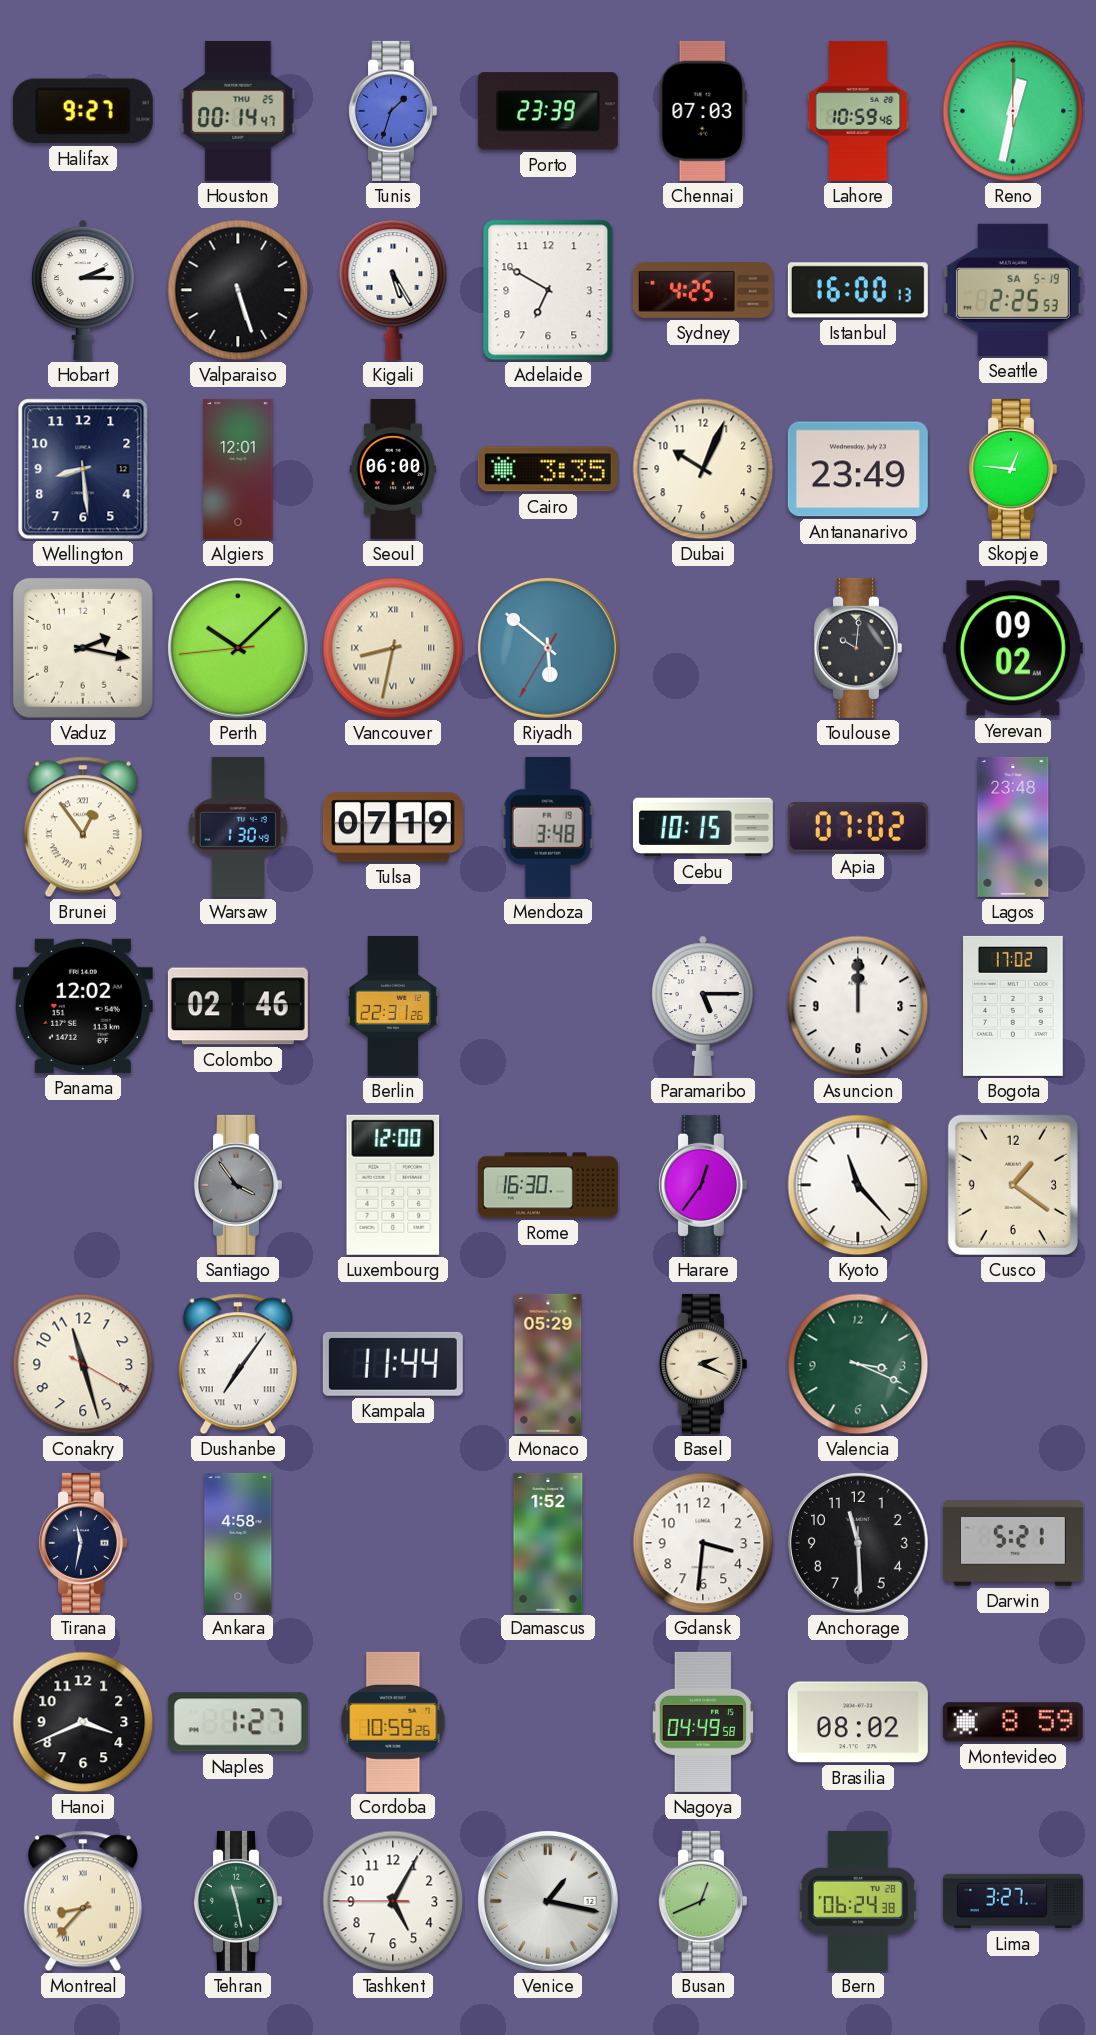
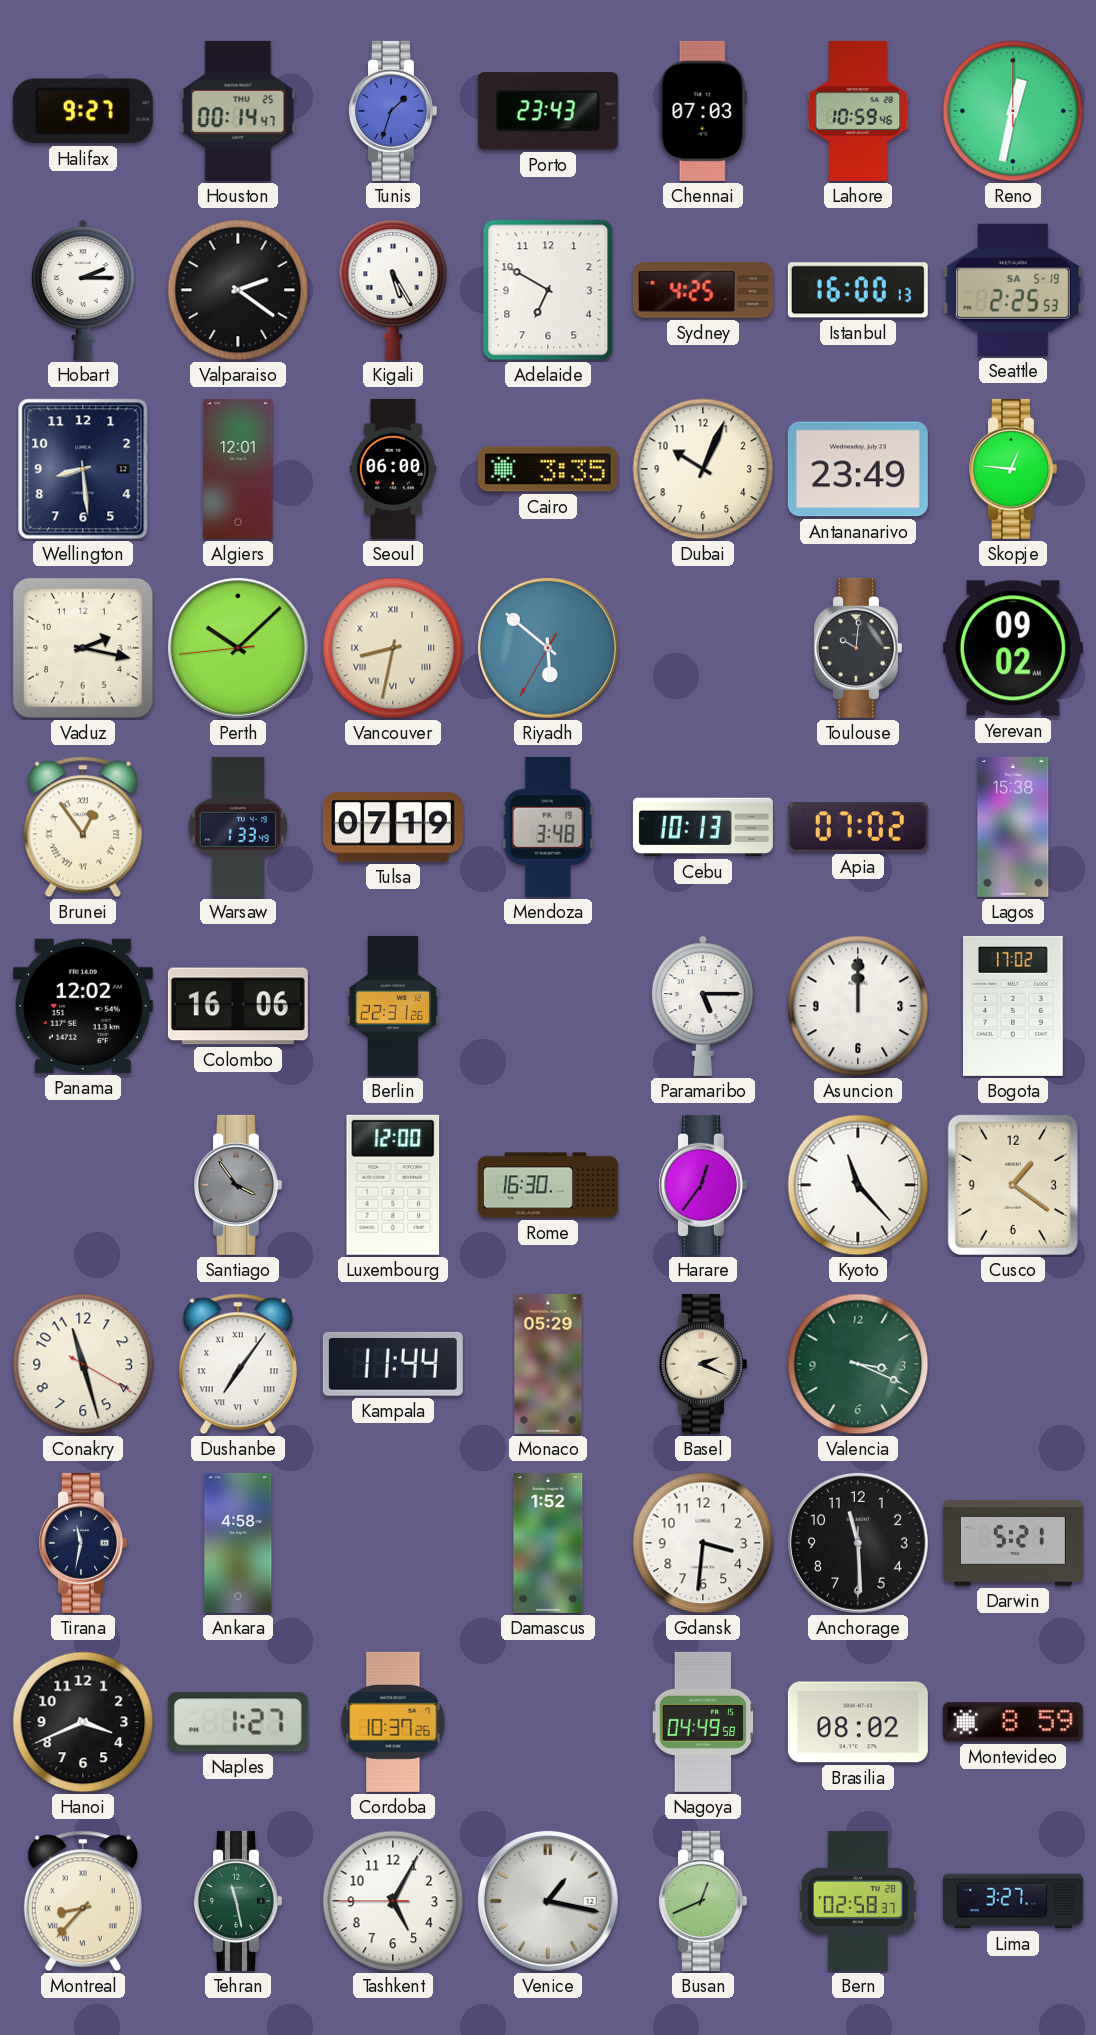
Porto: 23:39 -> 23:43 (548, 111)
Valparaiso: 5:27 -> 2:21 (238, 290)
Warsaw: 1:30 -> 1:33 (238, 827)
Cebu: 10:15 -> 10:13 (703, 827)
Lagos: 23:48 -> 15:38 (1013, 827)
Colombo: 02:46 -> 16:06 (238, 1006)
Cordoba: 10:59 -> 10:37 (393, 1722)
Bern: 06:24 -> 02:58 (858, 1901)
